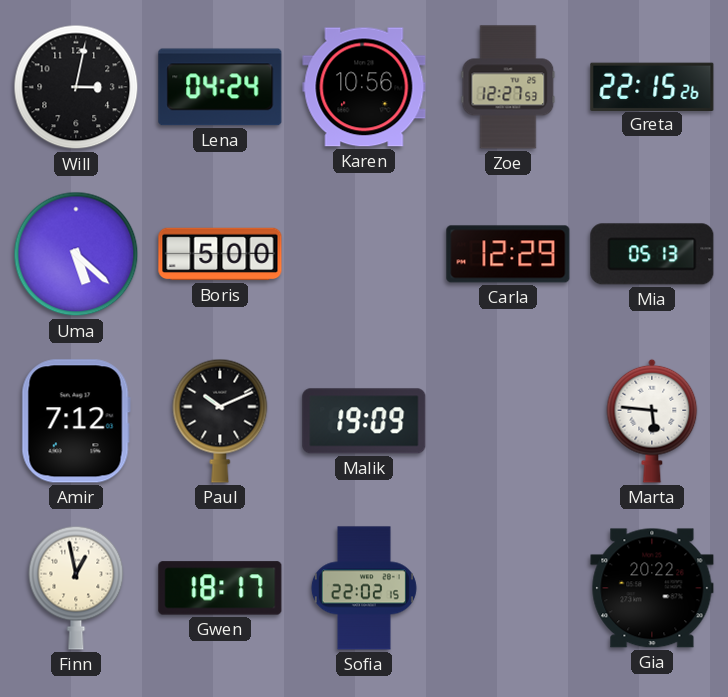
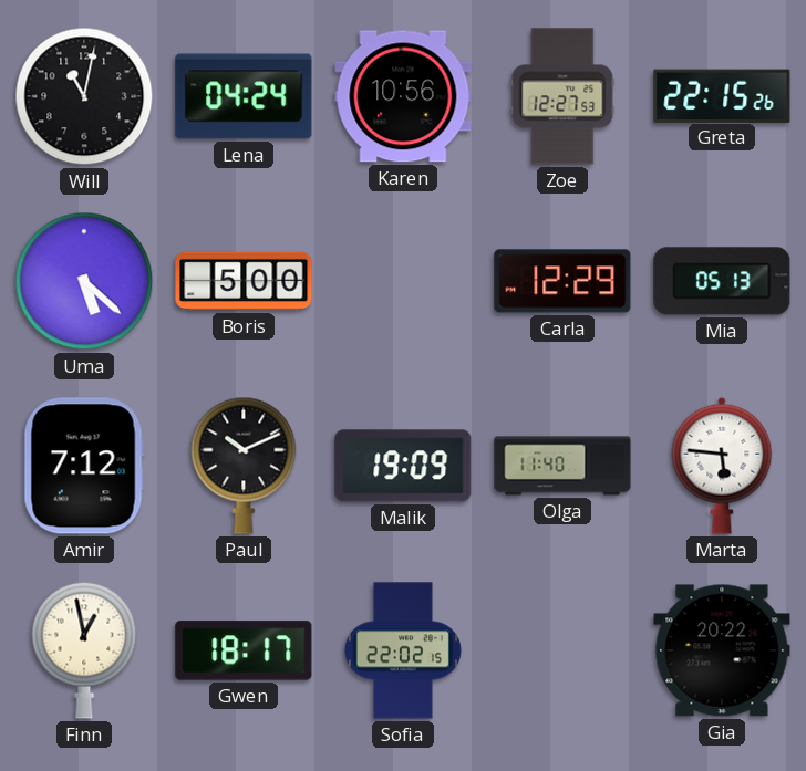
Will: 3:02 -> 11:02 (84, 96)
Olga: none -> 11:40 (562, 466)
